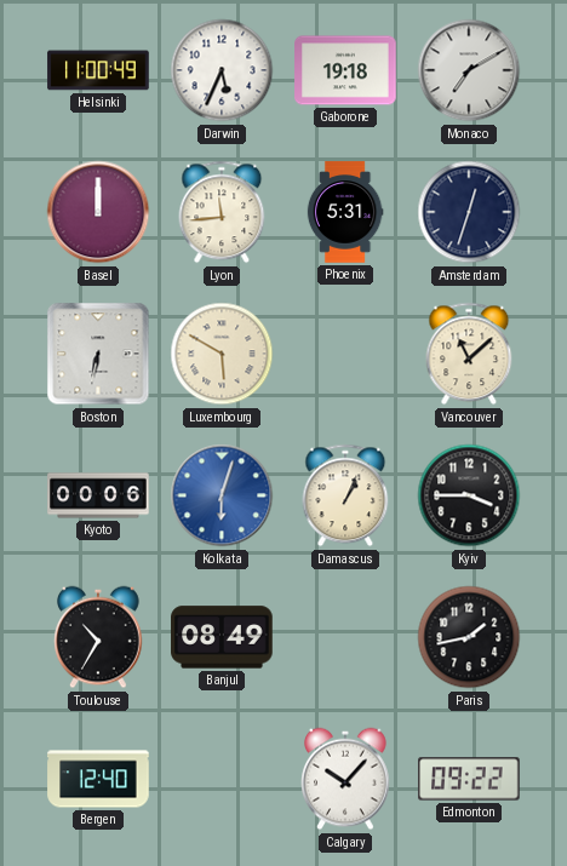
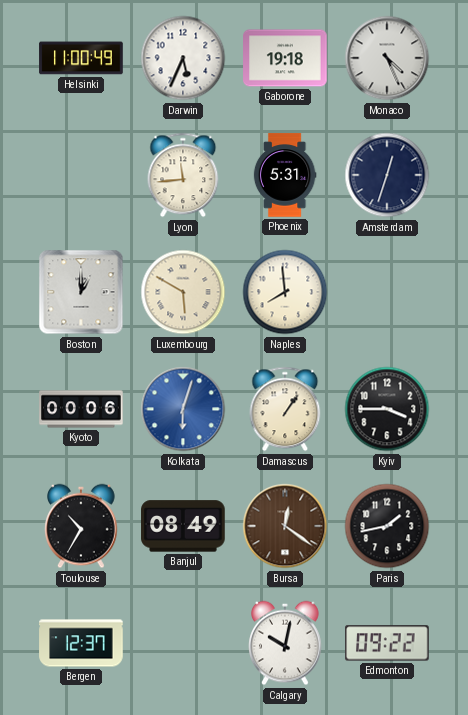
Monaco: 7:10 -> 4:26 (387, 58)
Basel: 12:00 -> none (98, 212)
Boston: 6:32 -> 1:00 (81, 292)
Naples: none -> 7:59 (285, 292)
Vancouver: 11:08 -> none (469, 354)
Damascus: 1:04 -> 1:06 (285, 409)
Bursa: none -> 12:21 (285, 526)
Bergen: 12:40 -> 12:37 (81, 643)
Calgary: 10:07 -> 10:02 (285, 643)
